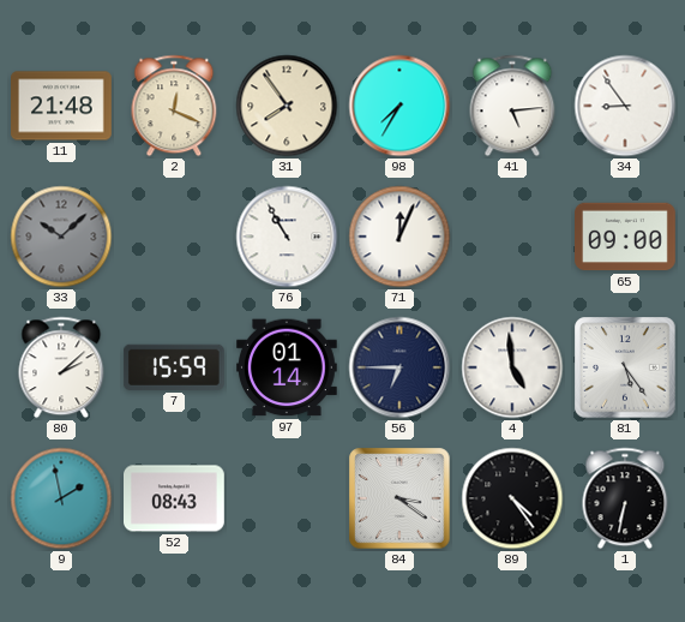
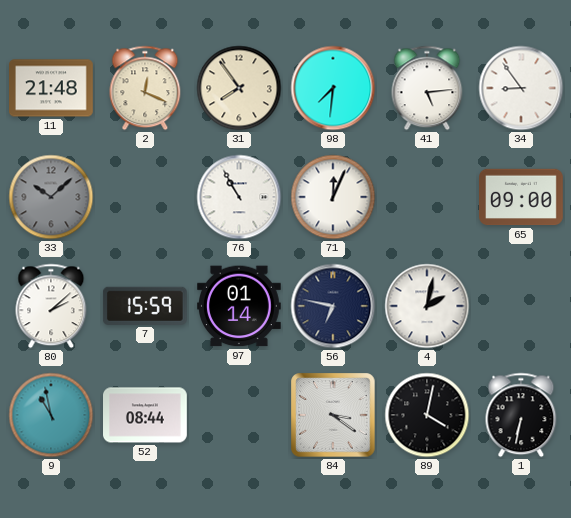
98: 7:35 -> 7:31 (333, 88)
56: 6:45 -> 6:47 (333, 306)
4: 4:59 -> 2:02 (427, 306)
81: 5:24 -> none (625, 367)
9: 1:58 -> 10:58 (51, 415)
52: 08:43 -> 08:44 (146, 415)
89: 4:24 -> 4:02 (427, 415)
